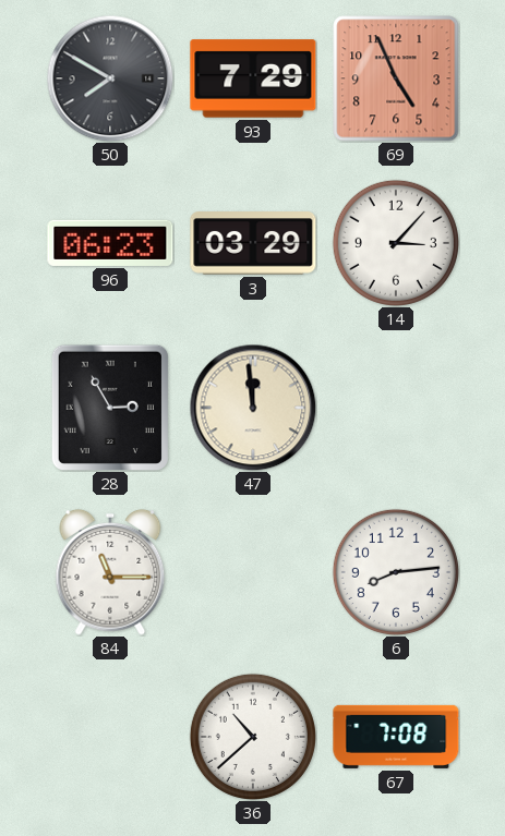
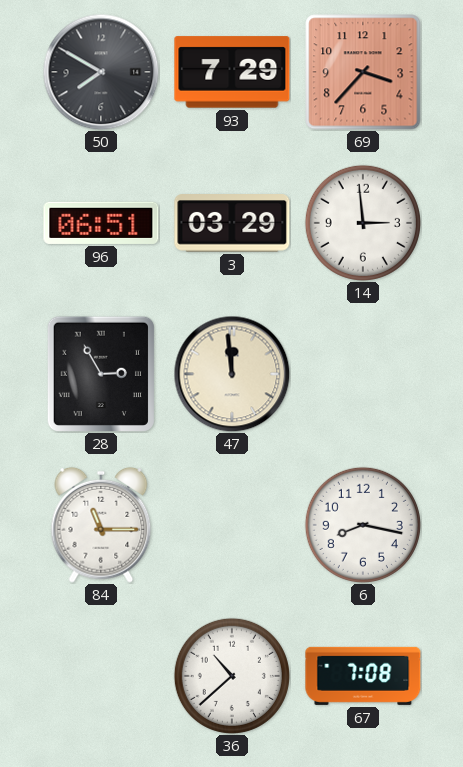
69: 4:56 -> 3:37 (363, 72)
96: 06:23 -> 06:51 (101, 223)
14: 3:07 -> 2:59 (363, 223)
6: 8:14 -> 8:17 (363, 525)
